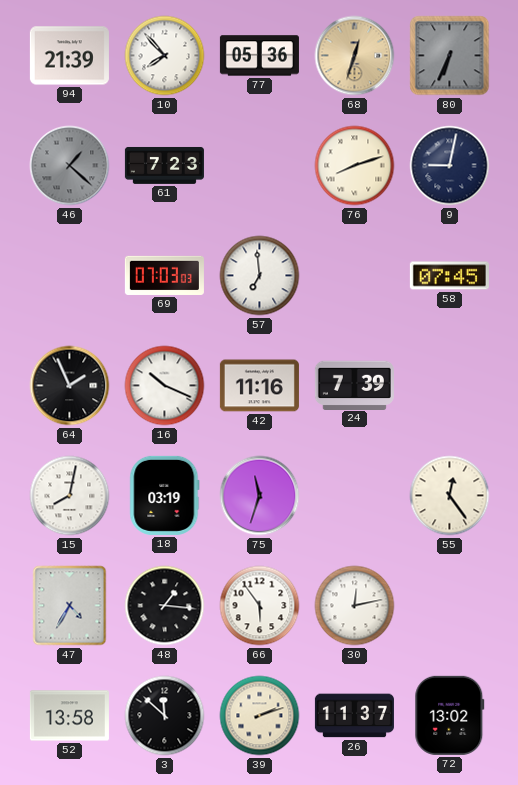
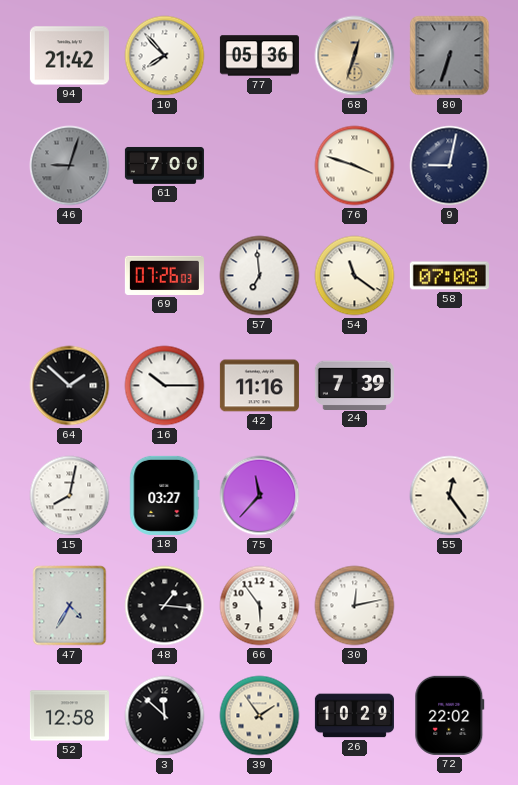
94: 21:39 -> 21:42 (69, 56)
80: 6:34 -> 6:33 (450, 56)
46: 1:22 -> 9:03 (70, 166)
61: 7:23 -> 7:00 (164, 166)
76: 8:12 -> 3:48 (355, 166)
69: 07:03 -> 07:26 (164, 275)
54: none -> 11:21 (355, 276)
58: 07:45 -> 07:08 (449, 276)
64: 1:56 -> 1:52 (70, 386)
16: 10:19 -> 10:15 (165, 386)
18: 03:19 -> 03:27 (165, 495)
75: 11:33 -> 11:37 (260, 496)
52: 13:58 -> 12:58 (69, 716)
39: 2:12 -> 1:54 (260, 716)
26: 11:37 -> 10:29 (354, 716)
72: 13:02 -> 22:02 (450, 715)
